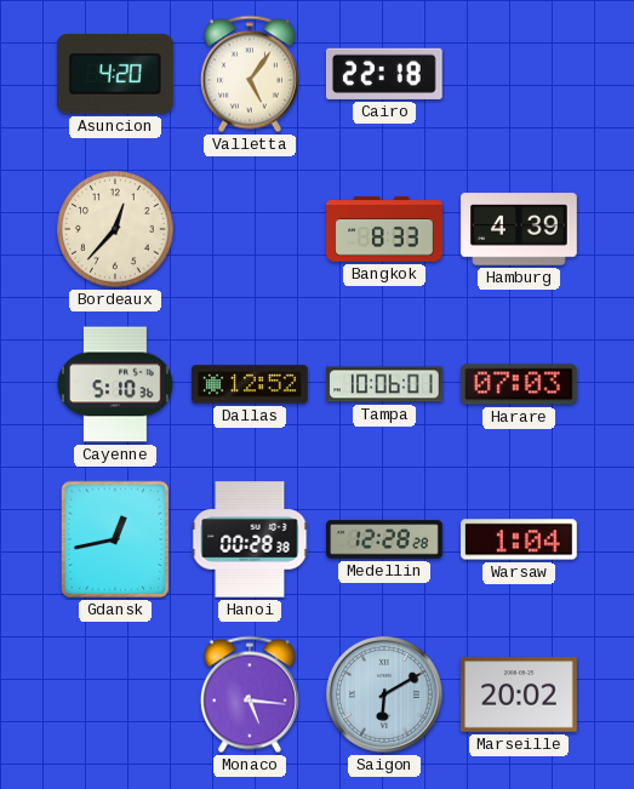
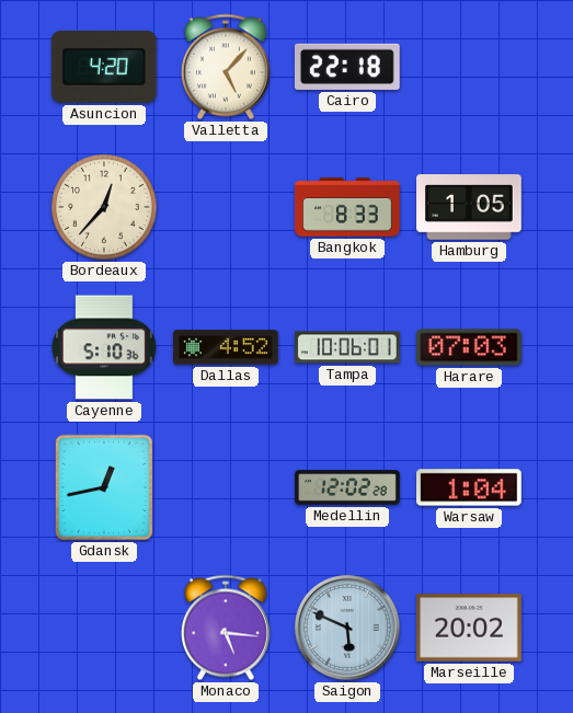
Valletta: 5:06 -> 5:07 (226, 67)
Hamburg: 4:39 -> 1:05 (469, 207)
Dallas: 12:52 -> 4:52 (226, 347)
Hanoi: 00:28 -> none (250, 539)
Medellin: 12:28 -> 12:02 (347, 487)
Saigon: 6:10 -> 5:49 (347, 628)
